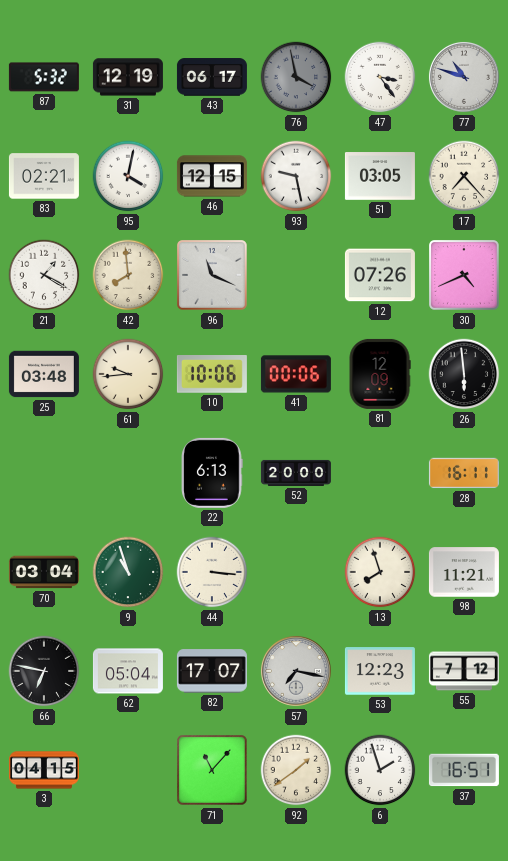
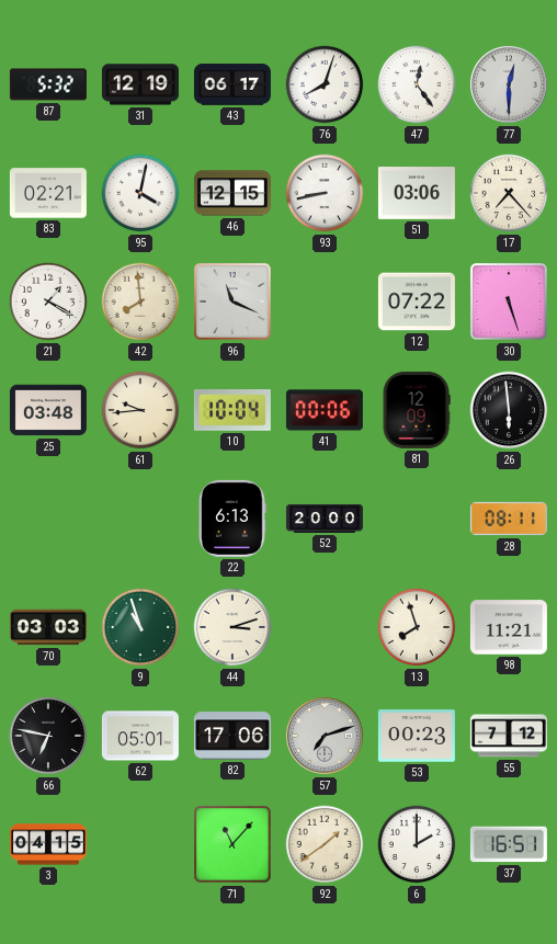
76: 3:58 -> 8:03 (325, 84)
76 dial: grey -> white (325, 84)
47: 3:24 -> 12:24 (417, 84)
77: 10:48 -> 12:30 (509, 84)
93: 9:28 -> 8:43 (325, 193)
51: 03:05 -> 03:06 (417, 193)
12: 07:26 -> 07:22 (417, 302)
30: 4:41 -> 5:27 (510, 303)
10: 10:06 -> 10:04 (232, 410)
28: 16:11 -> 08:11 (509, 519)
70: 03:04 -> 03:03 (48, 627)
44: 3:16 -> 3:12 (232, 627)
62: 05:04 -> 05:01 (140, 736)
82: 17:07 -> 17:06 (232, 736)
57: 7:17 -> 7:12 (325, 736)
53: 12:23 -> 00:23 (417, 736)
6: 1:57 -> 2:00 (417, 844)
